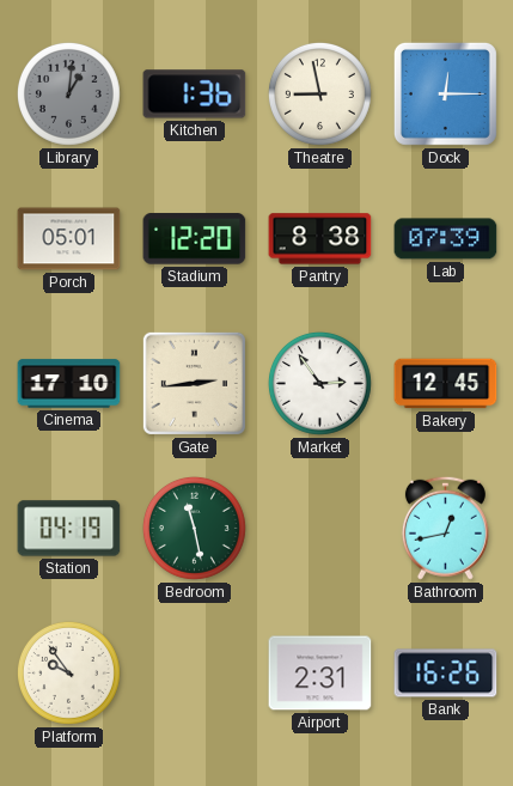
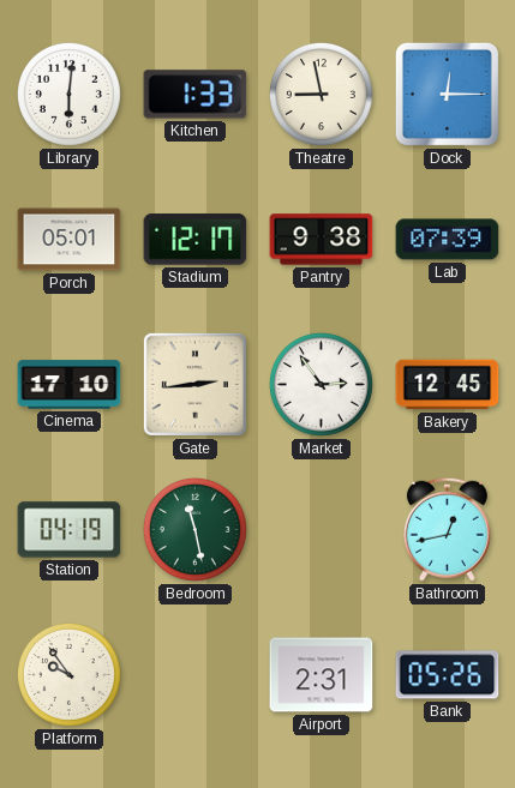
Library: 1:01 -> 6:01 (68, 94)
Library dial: grey -> white (68, 94)
Kitchen: 1:36 -> 1:33 (196, 95)
Stadium: 12:20 -> 12:17 (196, 240)
Pantry: 8:38 -> 9:38 (322, 240)
Bank: 16:26 -> 05:26 (448, 675)
